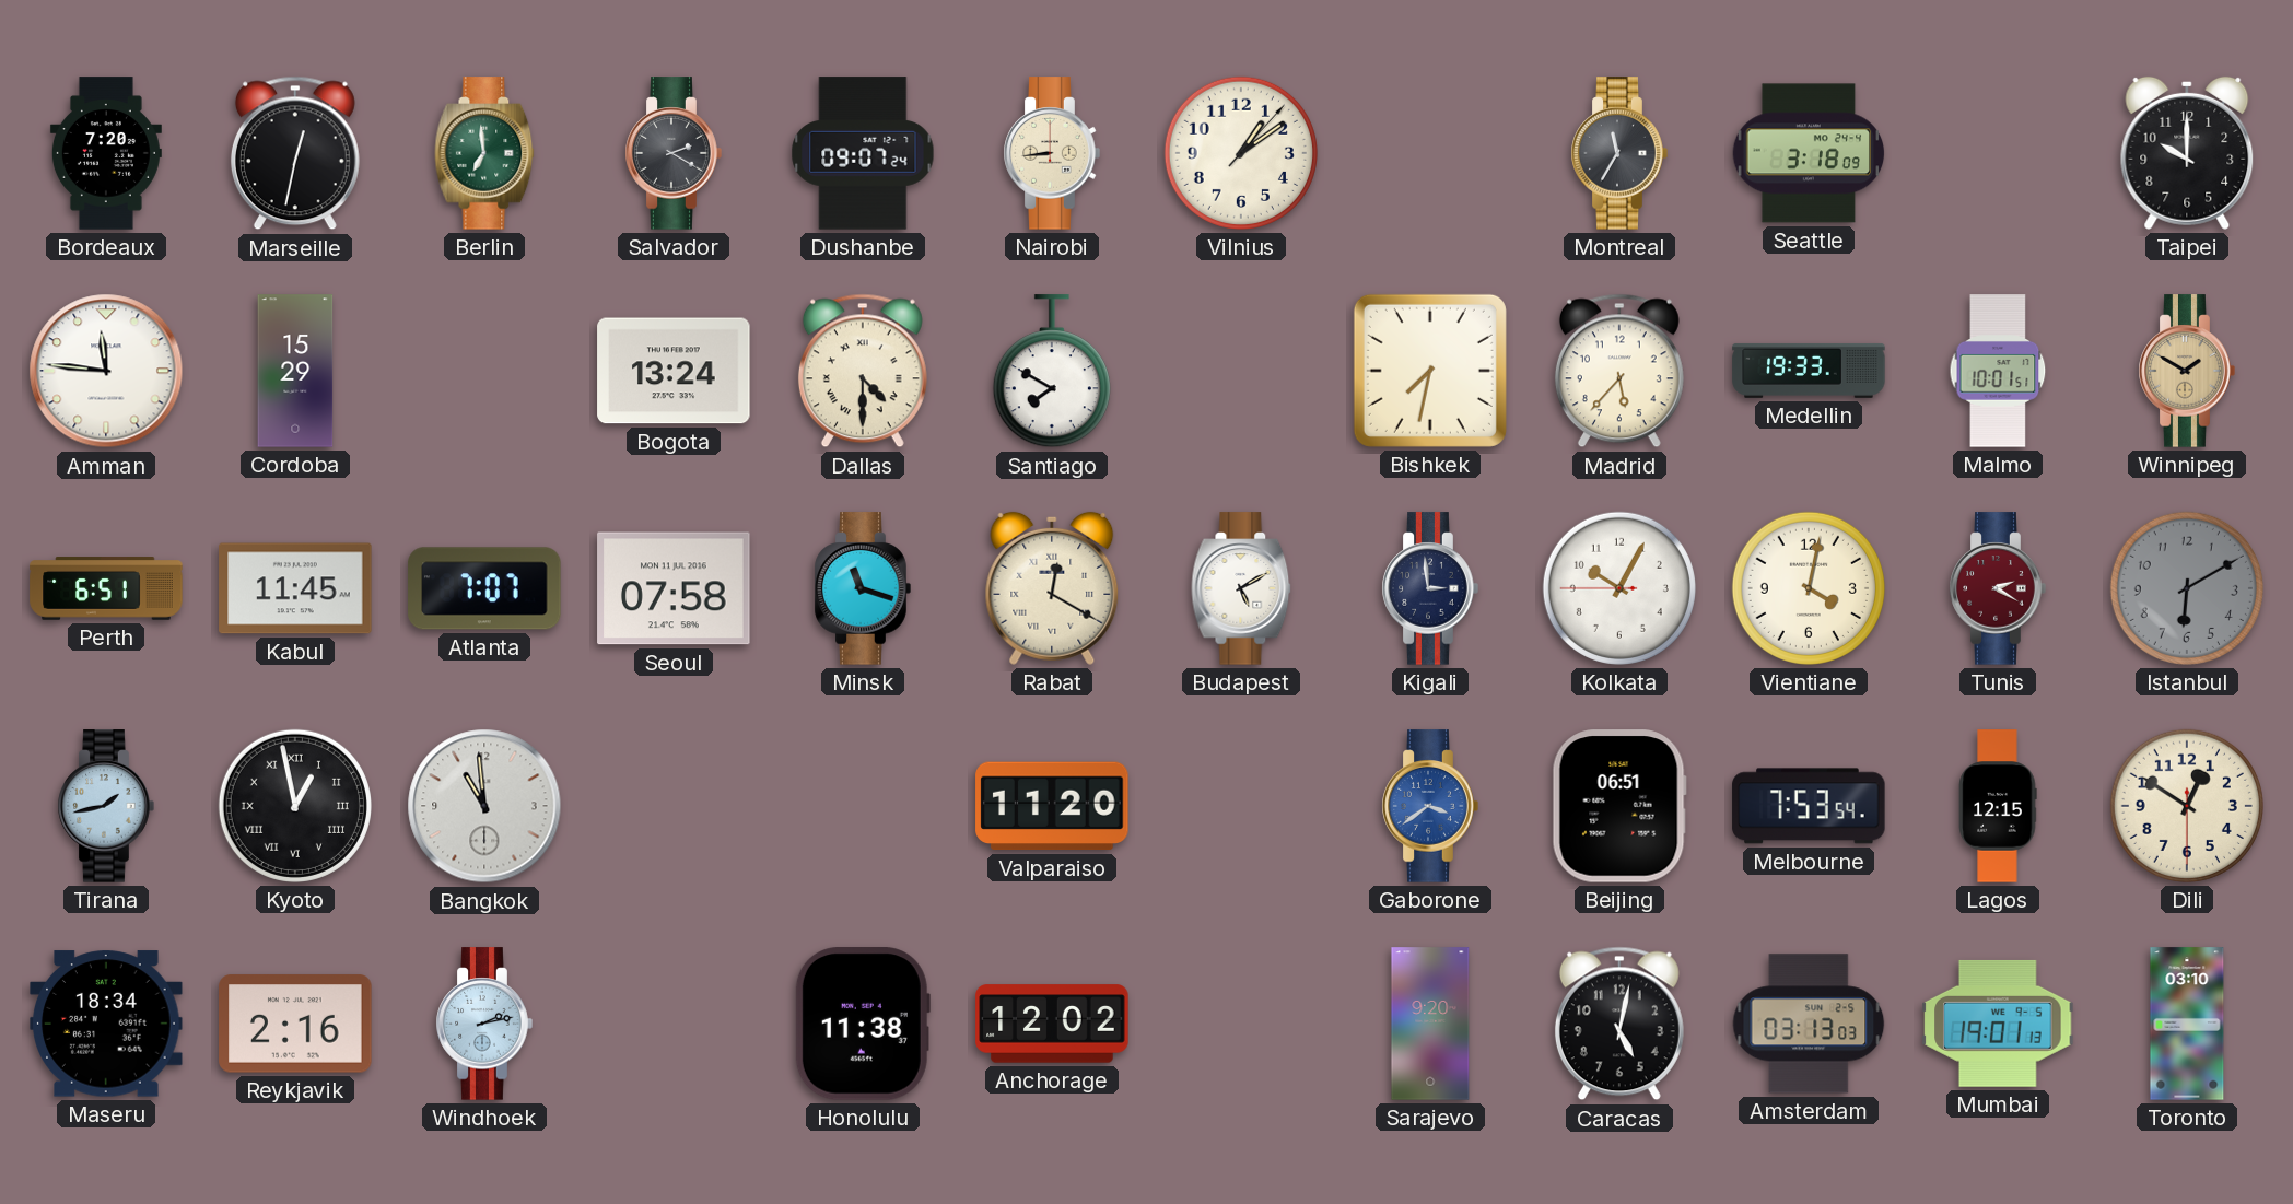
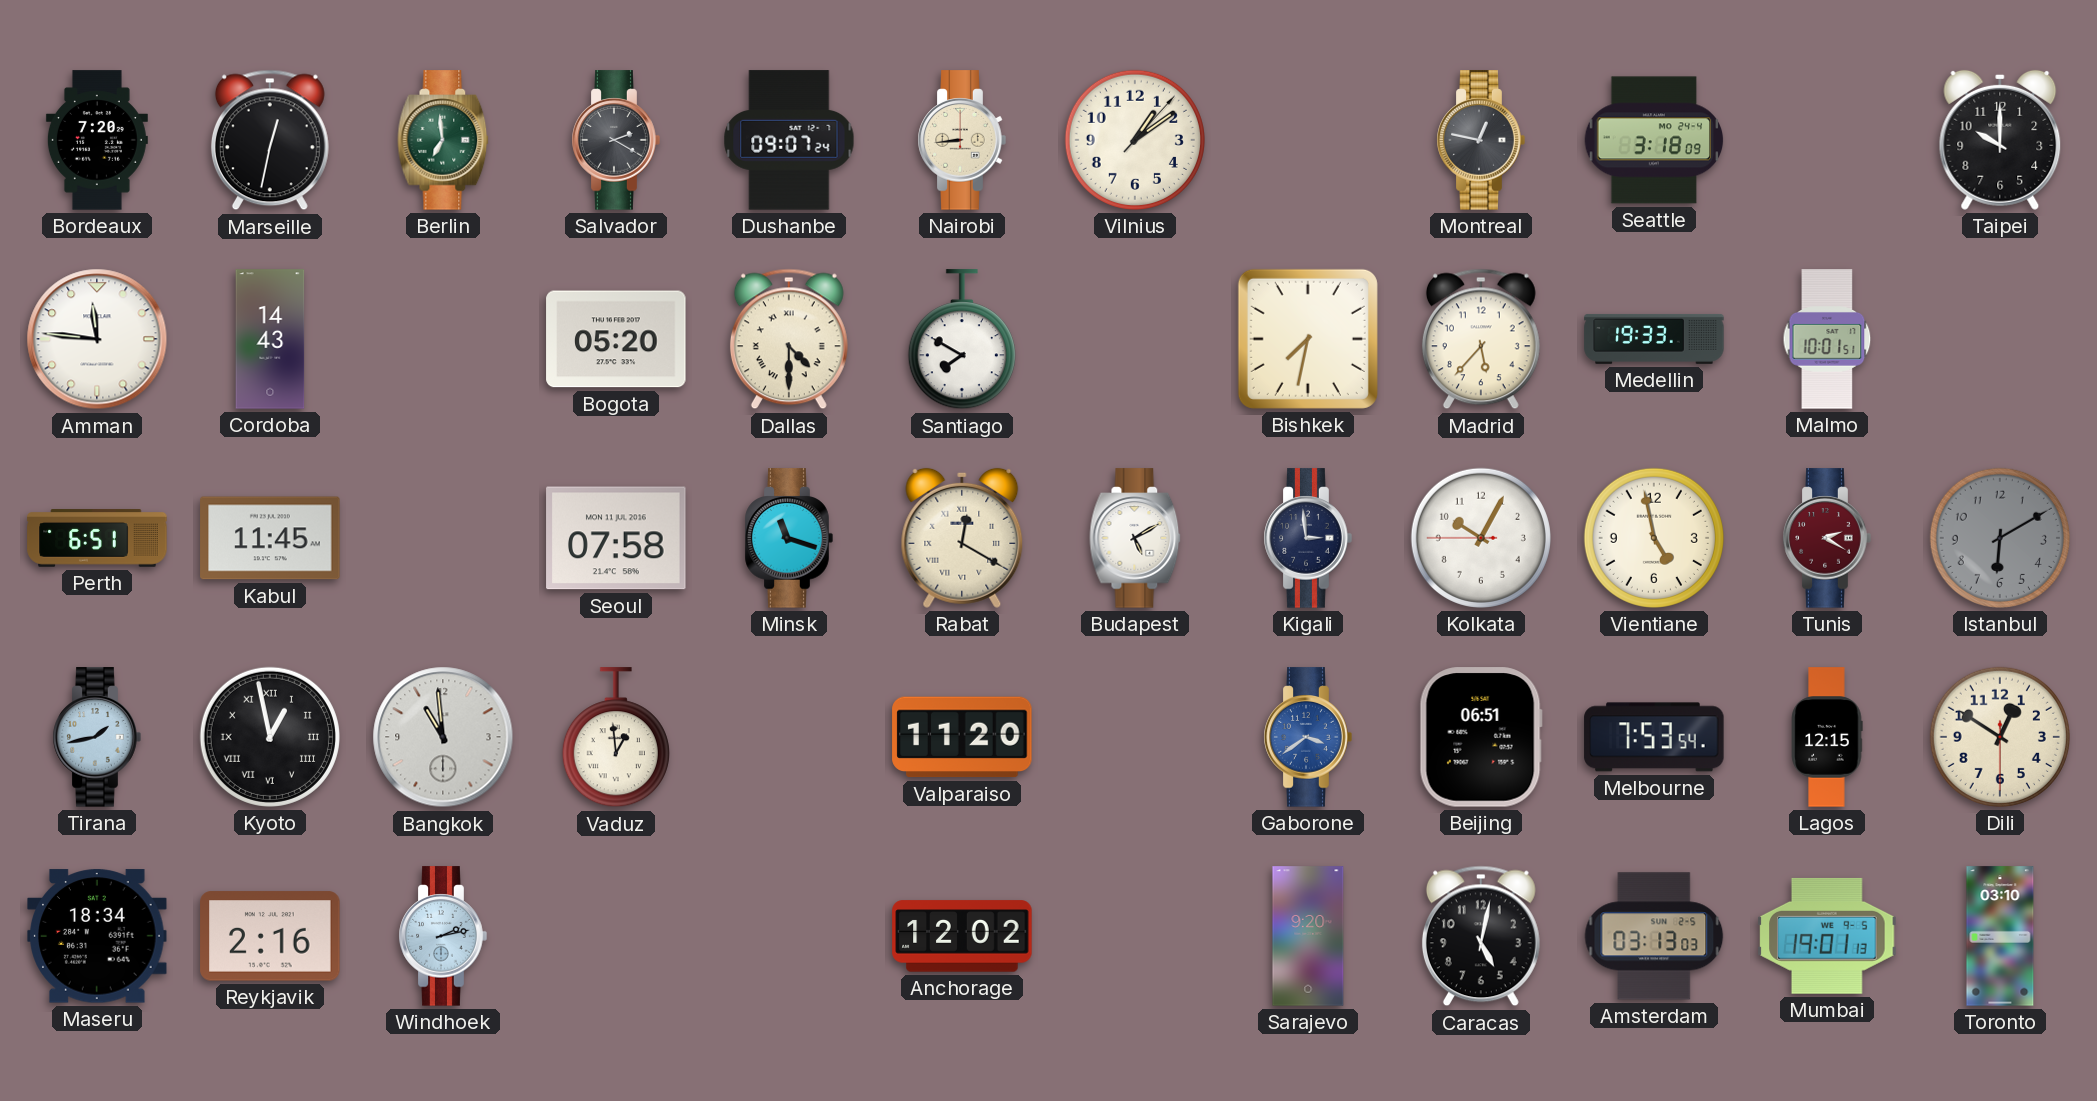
Montreal: 11:35 -> 12:47 (1481, 140)
Cordoba: 15:29 -> 14:43 (270, 339)
Bogota: 13:24 -> 05:20 (616, 339)
Winnipeg: 1:50 -> none (2187, 371)
Atlanta: 7:07 -> none (484, 588)
Vientiane: 4:02 -> 4:58 (1654, 538)
Vaduz: none -> 12:59 (616, 738)
Honolulu: 11:38 -> none (863, 1024)
